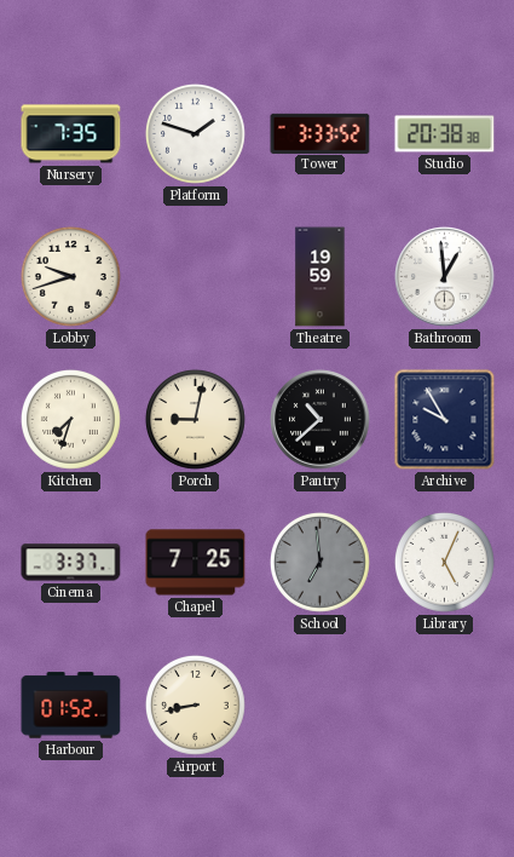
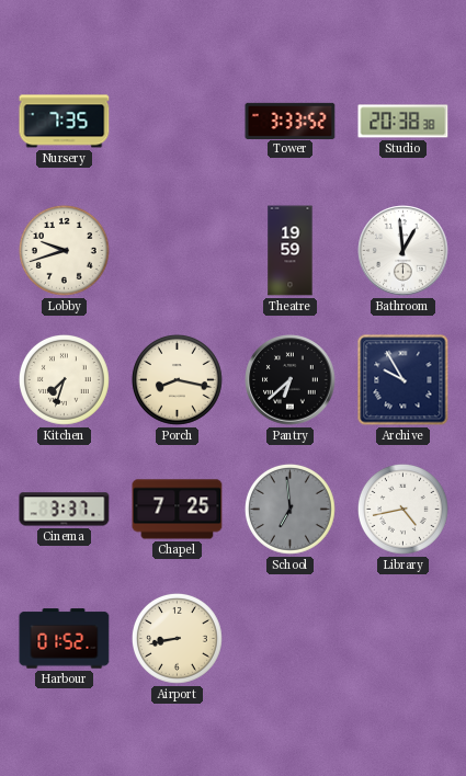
Platform: 1:48 -> none (196, 134)
Porch: 9:02 -> 8:17 (178, 380)
Pantry: 10:38 -> 6:38 (291, 380)
Library: 5:04 -> 4:43 (404, 510)
